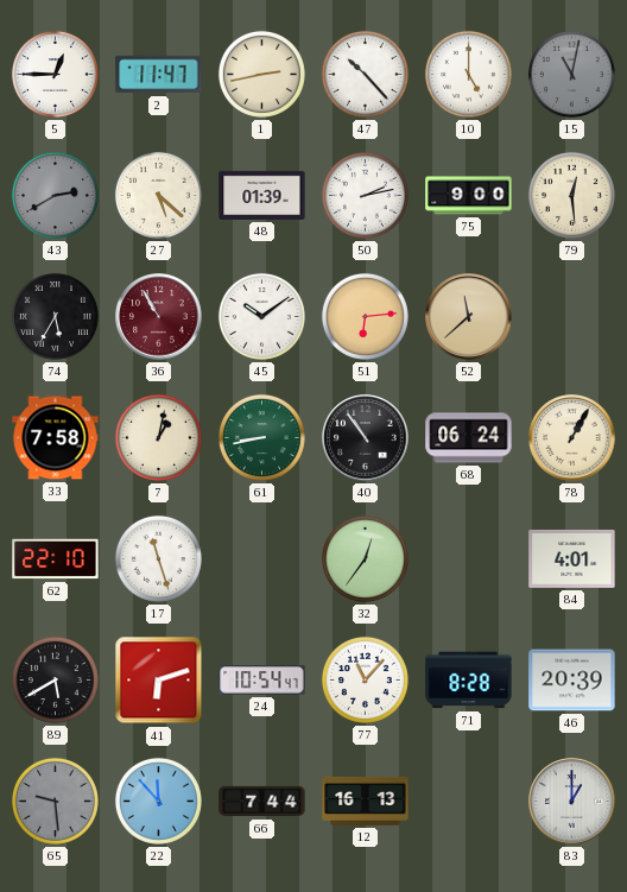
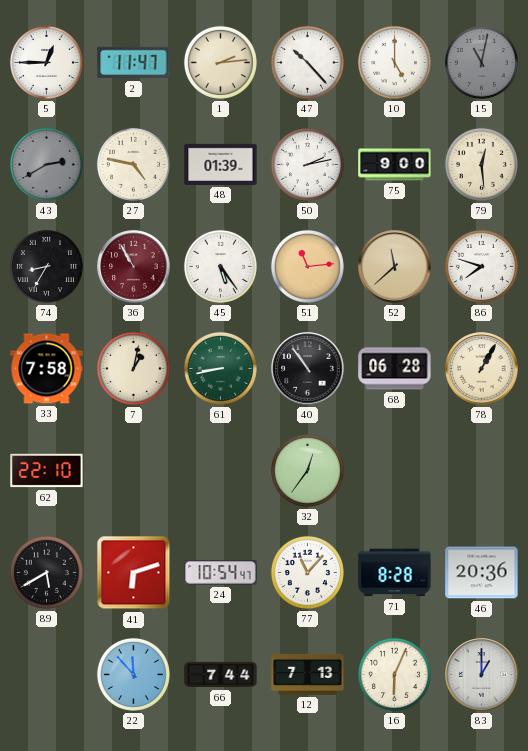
1: 2:43 -> 2:14 (220, 62)
27: 5:22 -> 4:47 (133, 164)
74: 5:35 -> 8:35 (46, 266)
45: 10:09 -> 5:24 (220, 266)
51: 6:14 -> 11:14 (307, 266)
86: none -> 7:48 (481, 266)
68: 06:24 -> 06:28 (395, 369)
17: 11:27 -> none (158, 558)
84: 4:01 -> none (572, 558)
46: 20:39 -> 20:36 (482, 573)
65: 9:29 -> none (55, 801)
12: 16:13 -> 7:13 (308, 674)
16: none -> 6:04 (394, 674)
